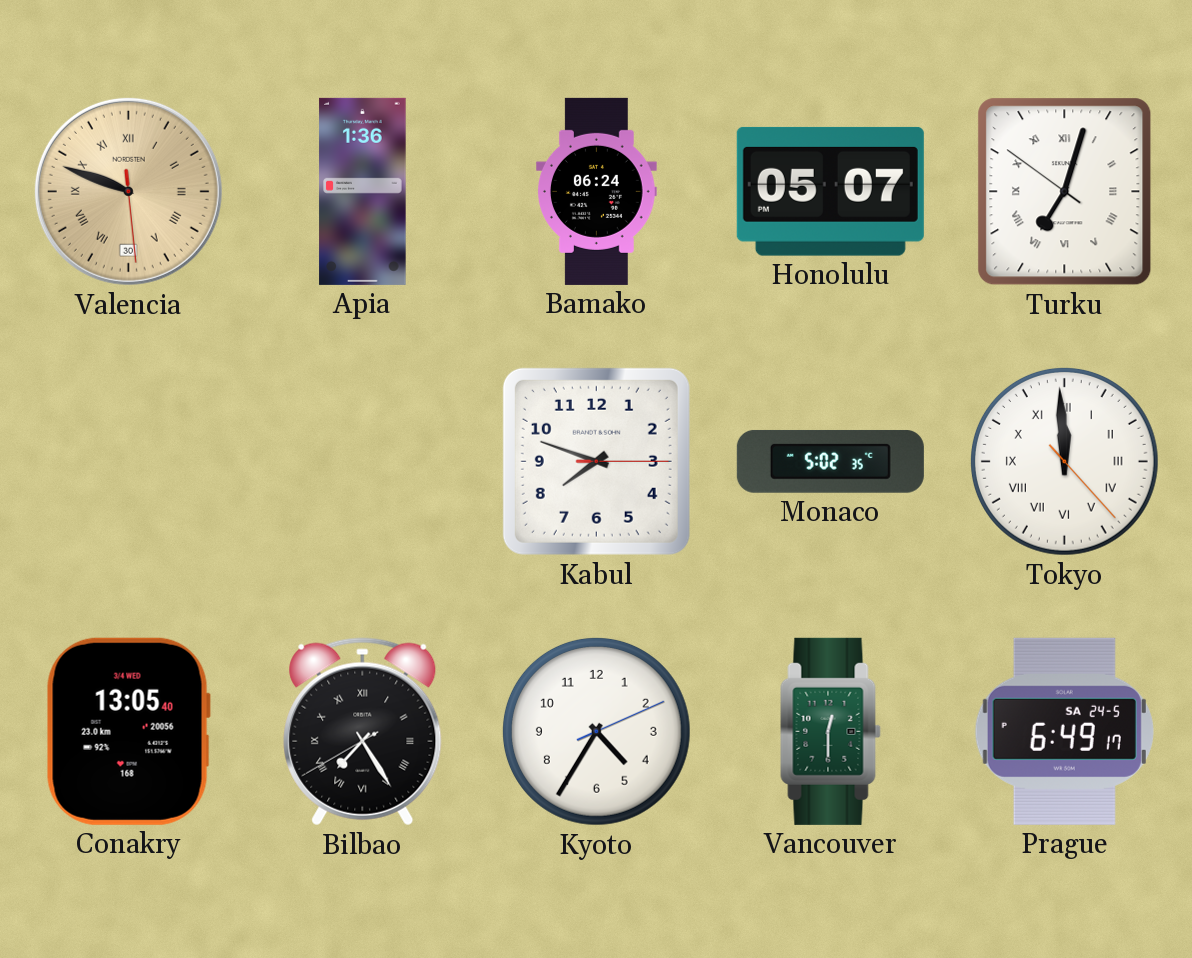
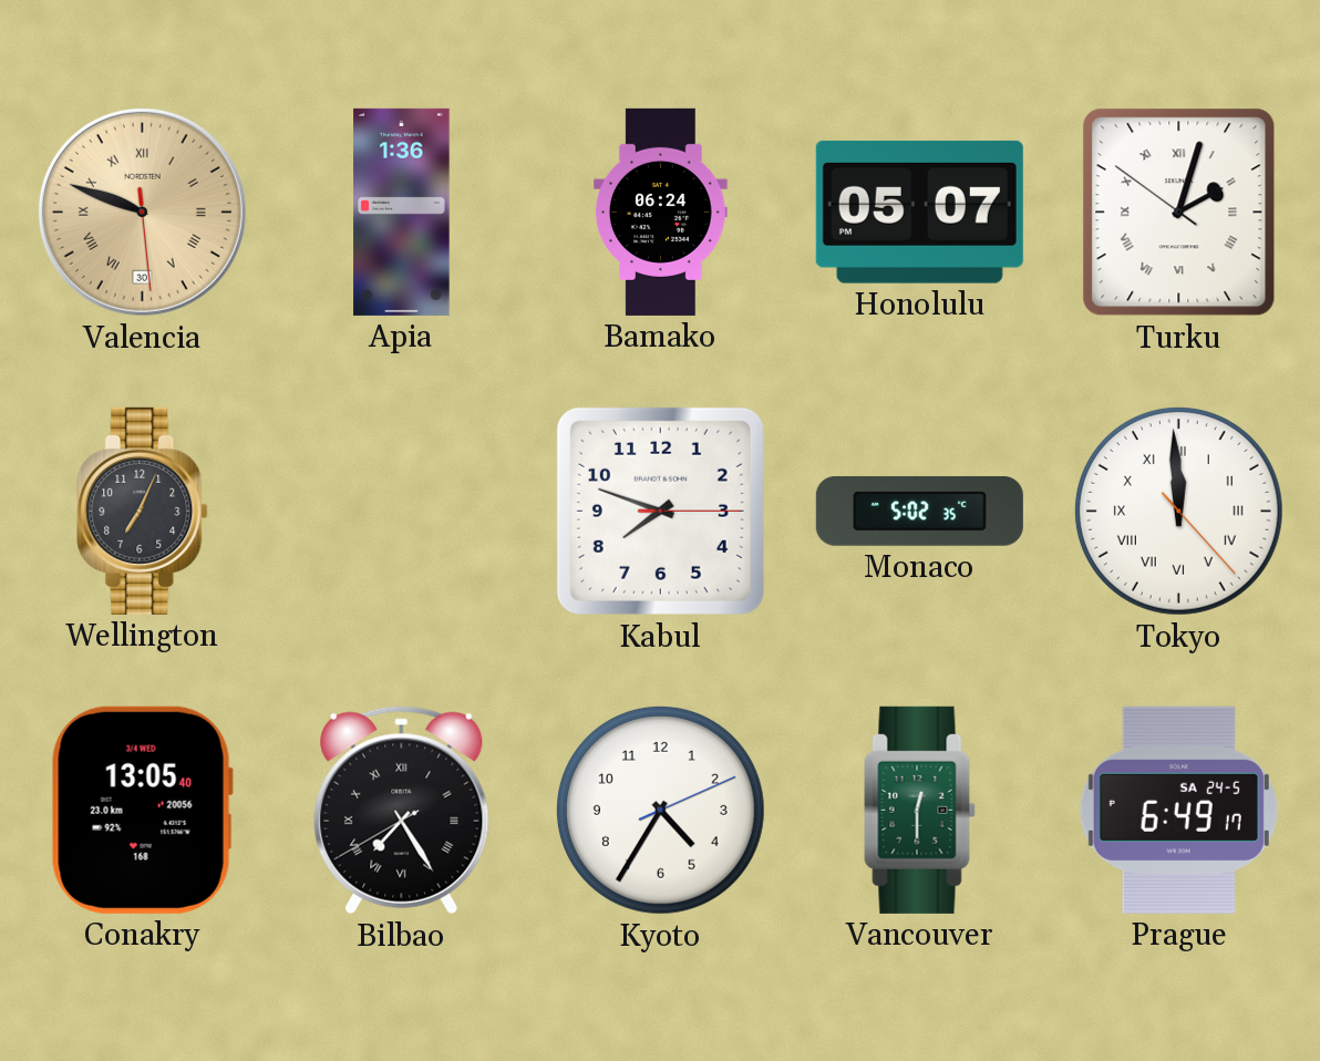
Turku: 7:02 -> 2:02 (1179, 213)
Wellington: none -> 7:04 (143, 511)
